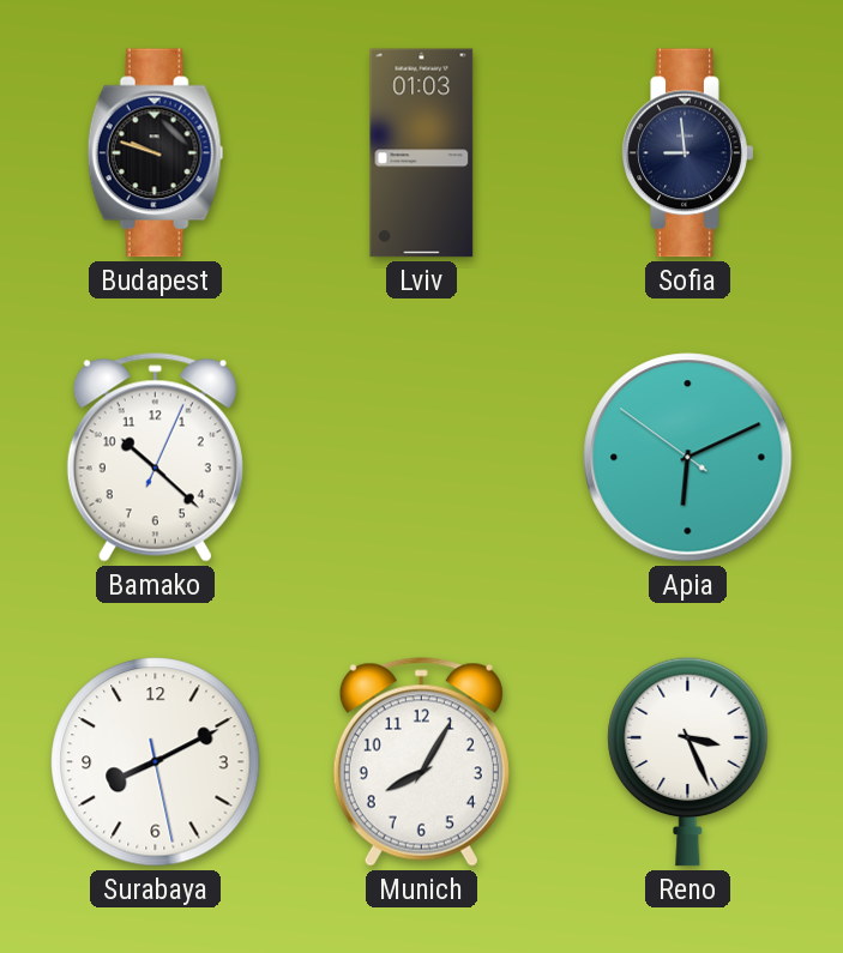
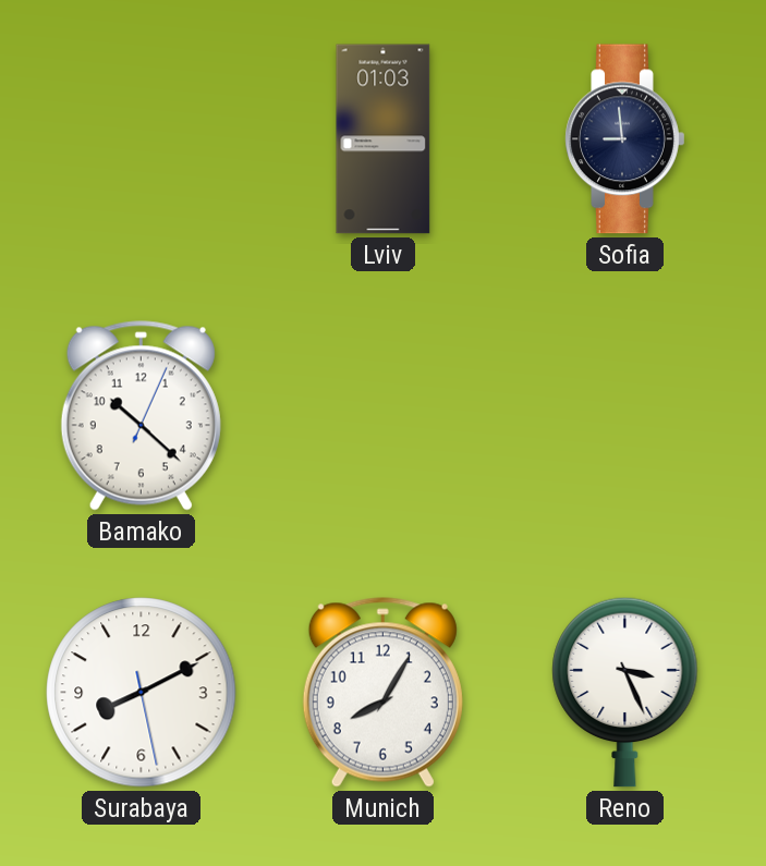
Budapest: 9:48 -> none (156, 153)
Apia: 6:10 -> none (688, 458)
